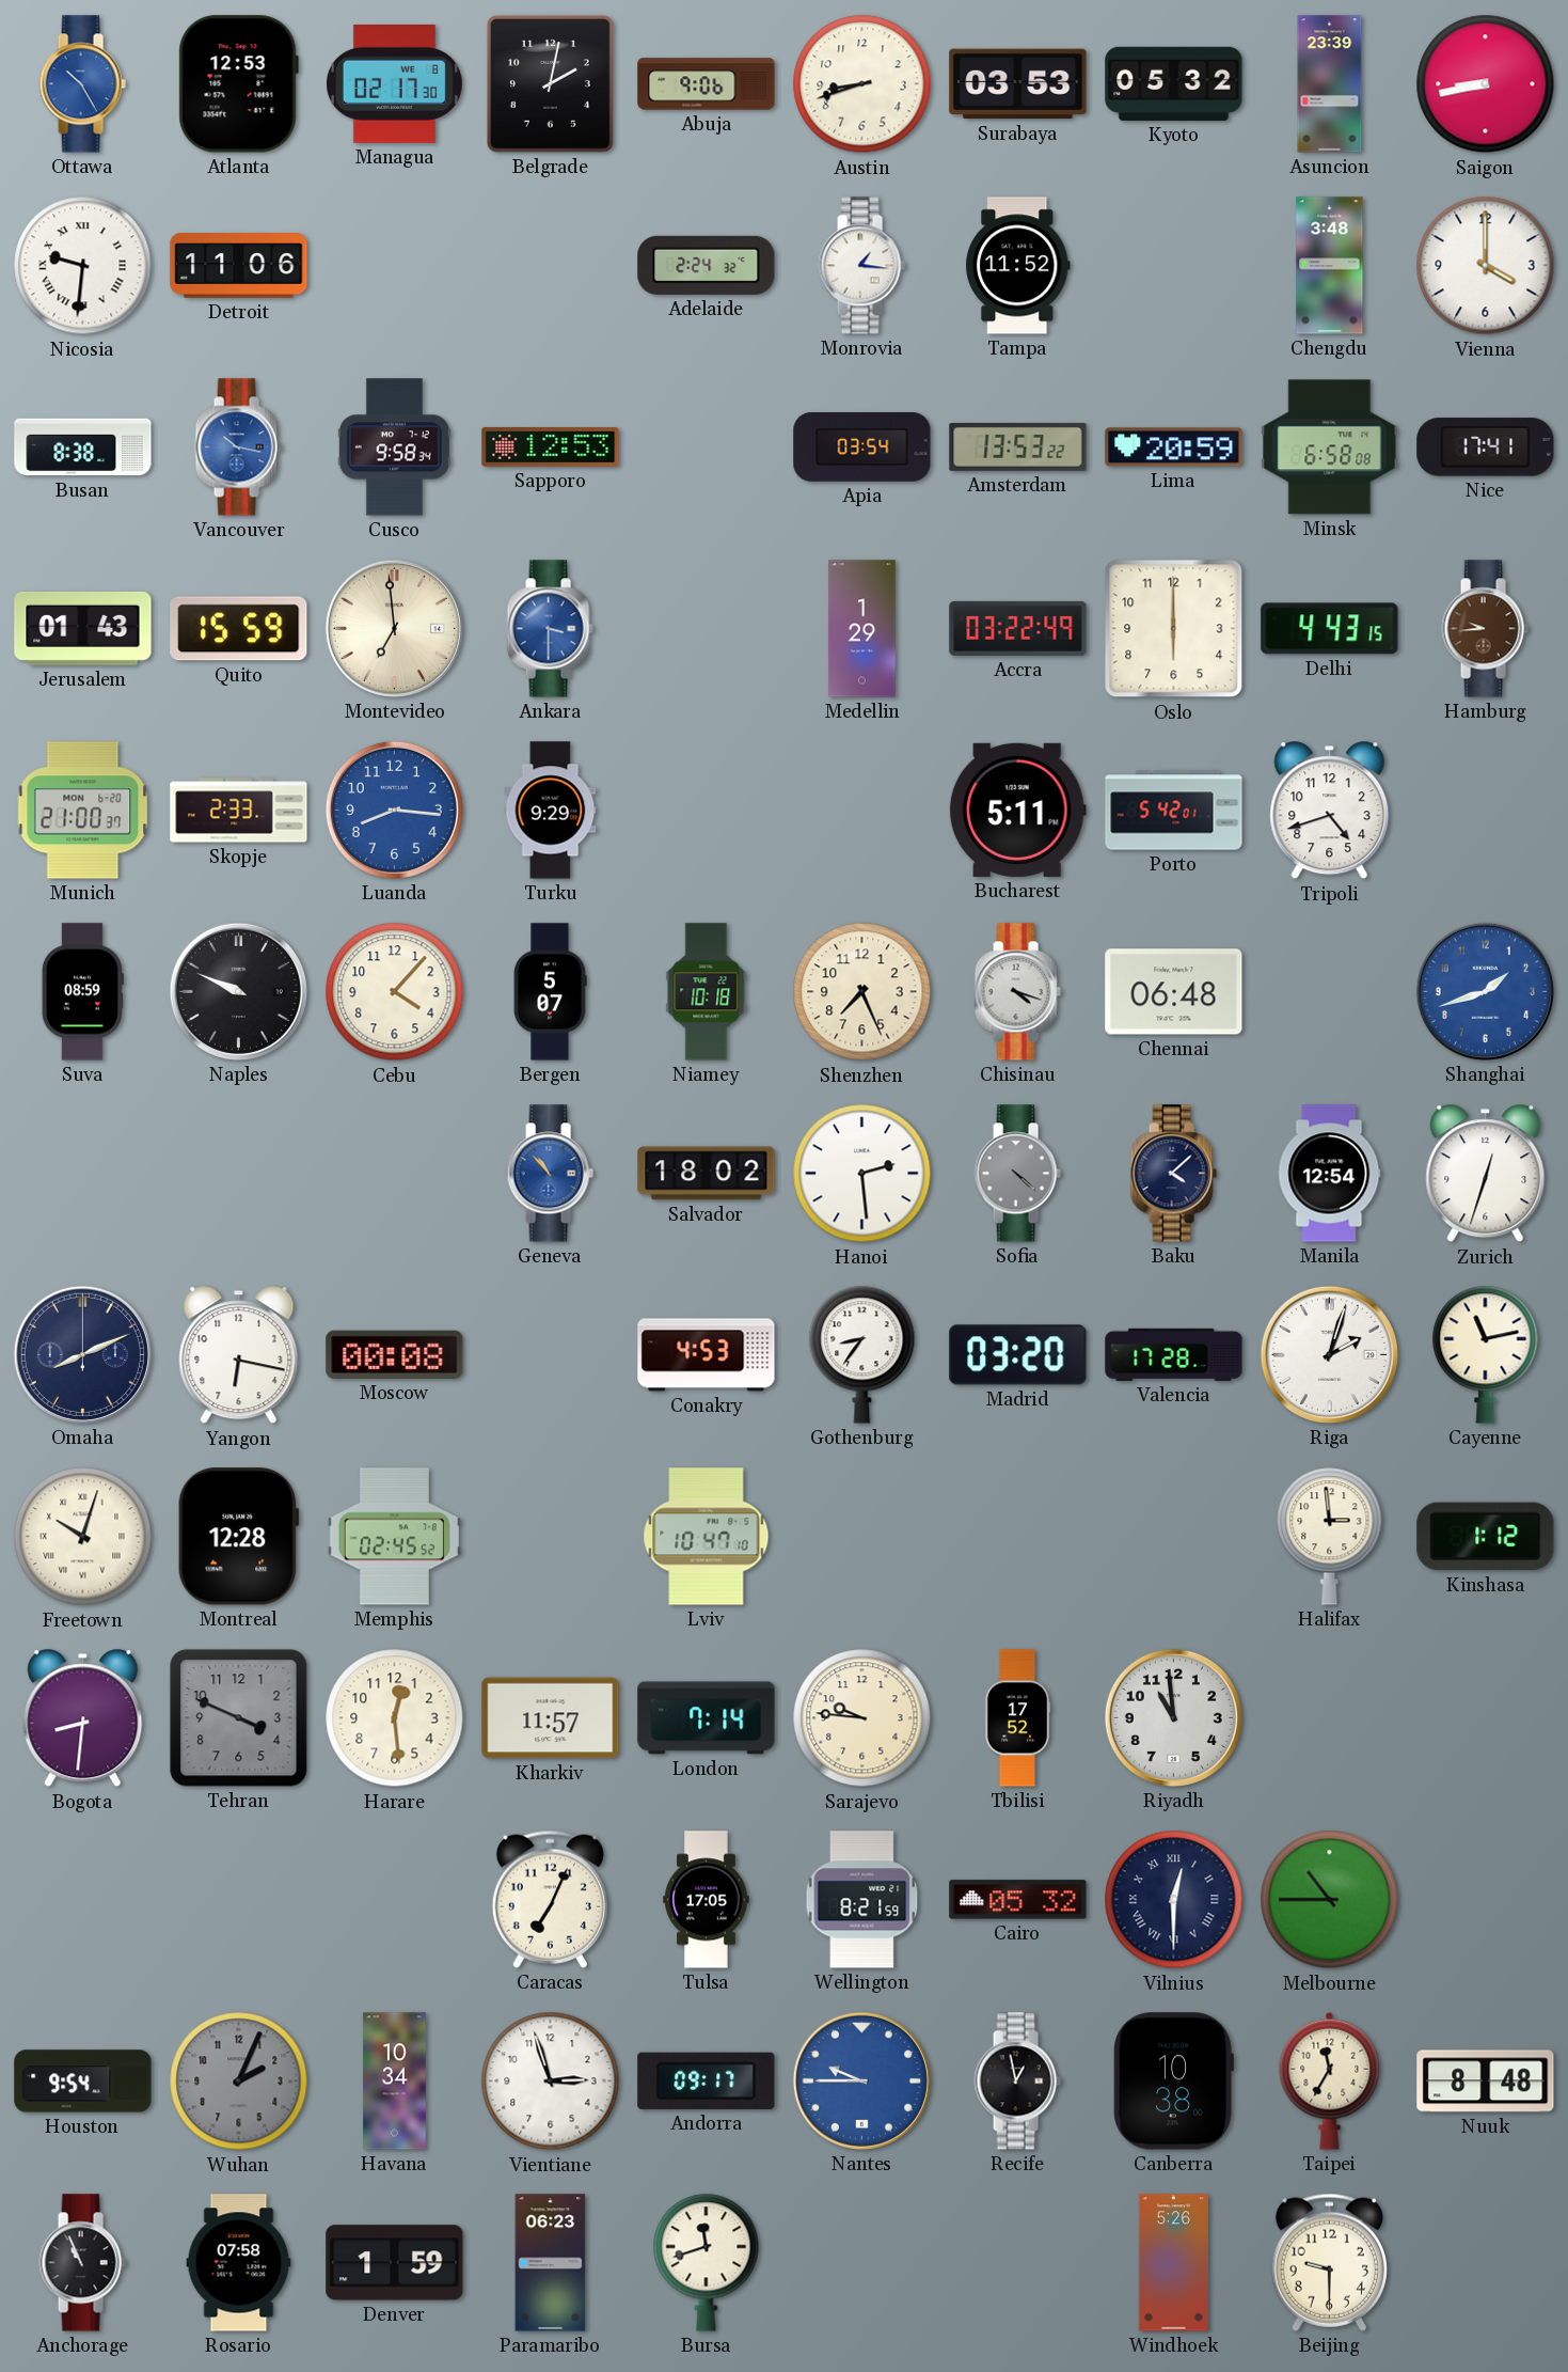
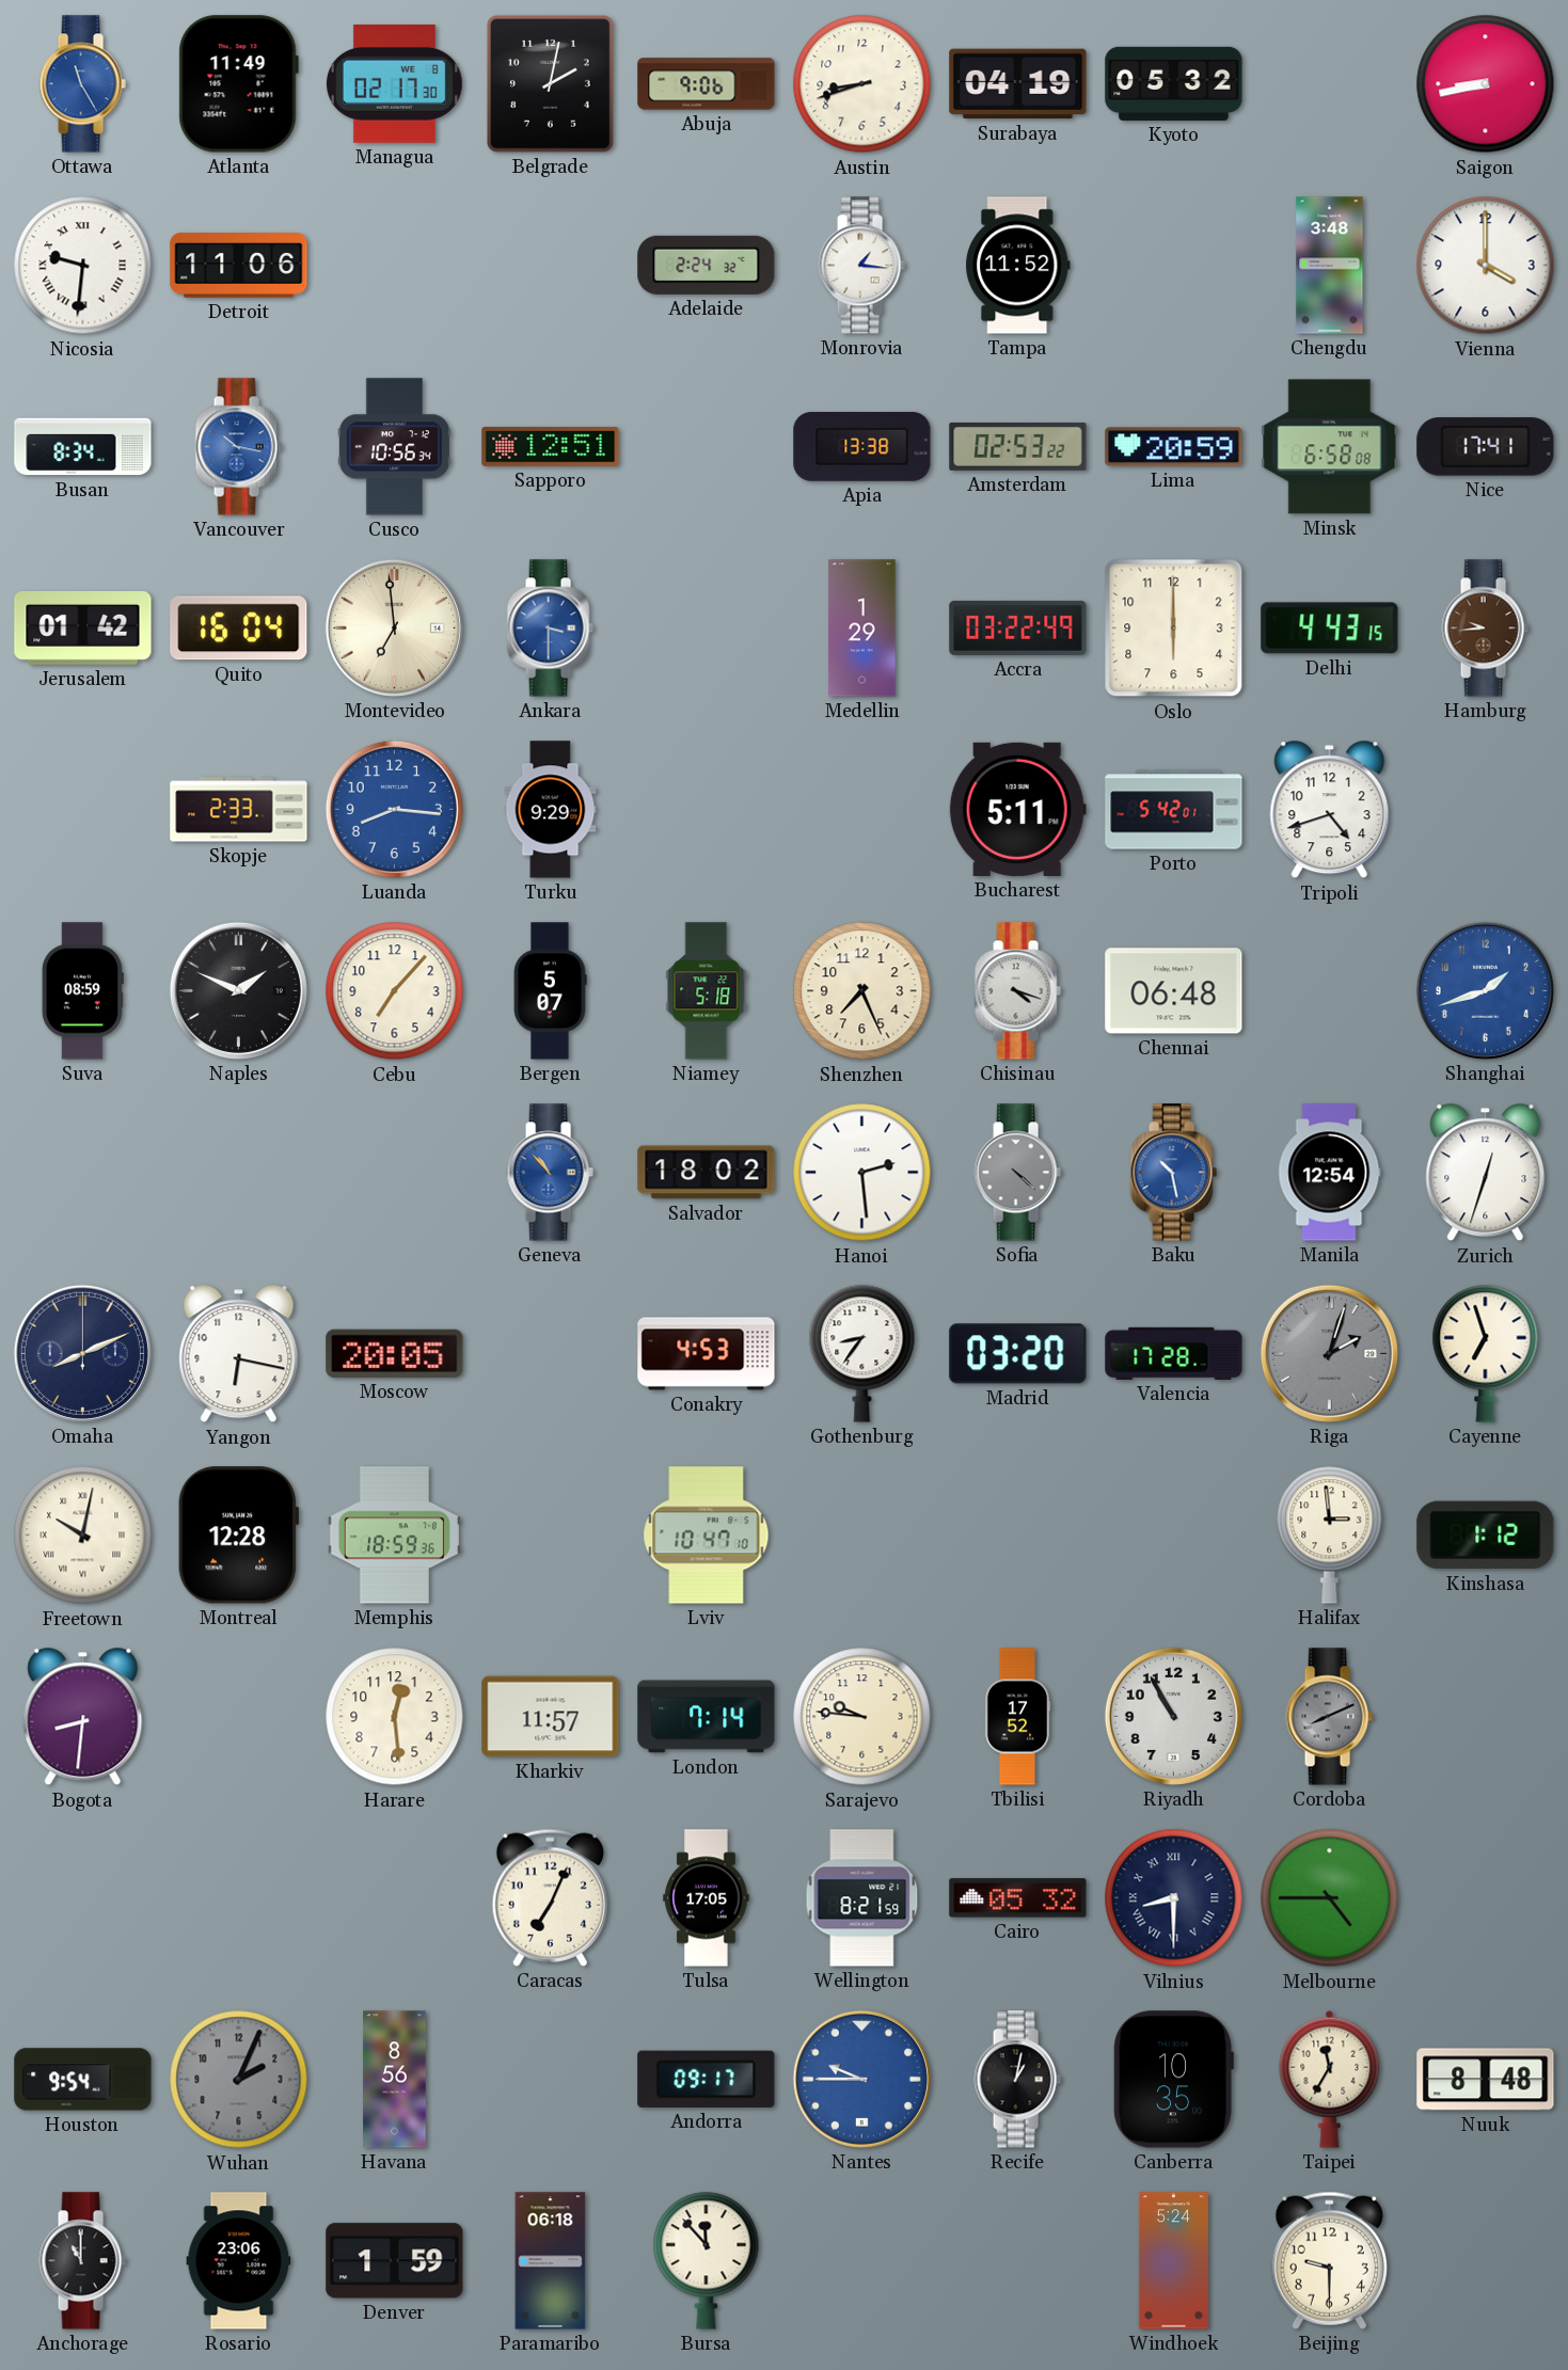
Ottawa: 10:25 -> 11:25 (82, 84)
Atlanta: 12:53 -> 11:49 (238, 84)
Surabaya: 03:53 -> 04:19 (1018, 84)
Asuncion: 23:39 -> none (1330, 84)
Busan: 8:38 -> 8:34 (83, 447)
Cusco: 9:58 -> 10:56 (394, 447)
Sapporo: 12:53 -> 12:51 (551, 447)
Apia: 03:54 -> 13:38 (862, 447)
Amsterdam: 13:53 -> 02:53 (1018, 446)
Jerusalem: 01:43 -> 01:42 (83, 629)
Quito: 15:59 -> 16:04 (239, 629)
Munich: 21:00 -> none (83, 811)
Naples: 9:49 -> 1:49 (238, 990)
Cebu: 4:07 -> 7:07 (395, 991)
Niamey: 10:18 -> 5:18 (707, 991)
Baku: 4:08 -> 10:28 (1173, 1173)
Baku dial: navy -> blue (1173, 1173)
Moscow: 00:08 -> 20:05 (395, 1353)
Riga dial: white -> grey (1329, 1353)
Cayenne: 11:13 -> 6:57 (1486, 1353)
Freetown: 10:03 -> 10:02 (83, 1536)
Memphis: 02:45 -> 18:59 (394, 1536)
Tehran: 3:49 -> none (239, 1718)
Riyadh: 10:59 -> 10:55 (1173, 1716)
Cordoba: none -> 8:11 (1329, 1717)
Vilnius: 12:30 -> 8:30 (1174, 1898)
Melbourne: 10:45 -> 4:45 (1330, 1898)
Havana: 10:34 -> 8:56 (395, 2080)
Vientiane: 2:57 -> none (551, 2082)
Recife: 12:58 -> 1:02 (1017, 2080)
Canberra: 10:38 -> 10:35 (1173, 2080)
Anchorage: 10:56 -> 11:00 (82, 2261)
Rosario: 07:58 -> 23:06 (239, 2261)
Paramaribo: 06:23 -> 06:18 (551, 2261)
Bursa: 11:42 -> 11:53 (707, 2260)
Windhoek: 5:26 -> 5:24 (1173, 2261)
